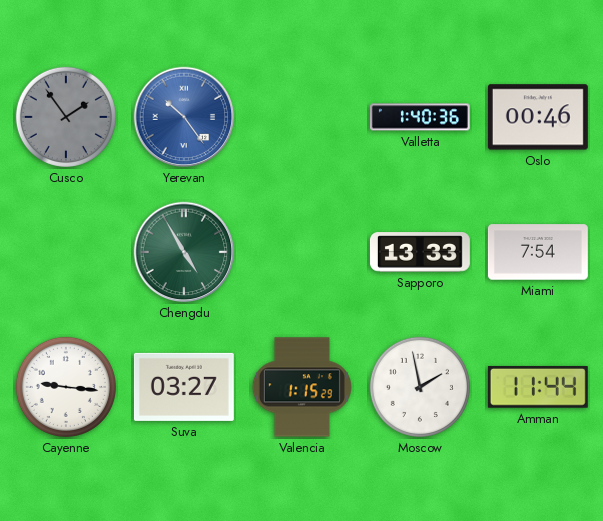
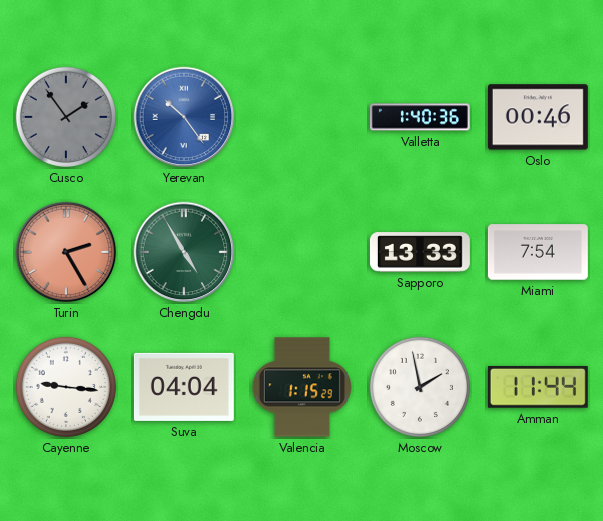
Turin: none -> 2:25 (66, 252)
Suva: 03:27 -> 04:04 (184, 387)
